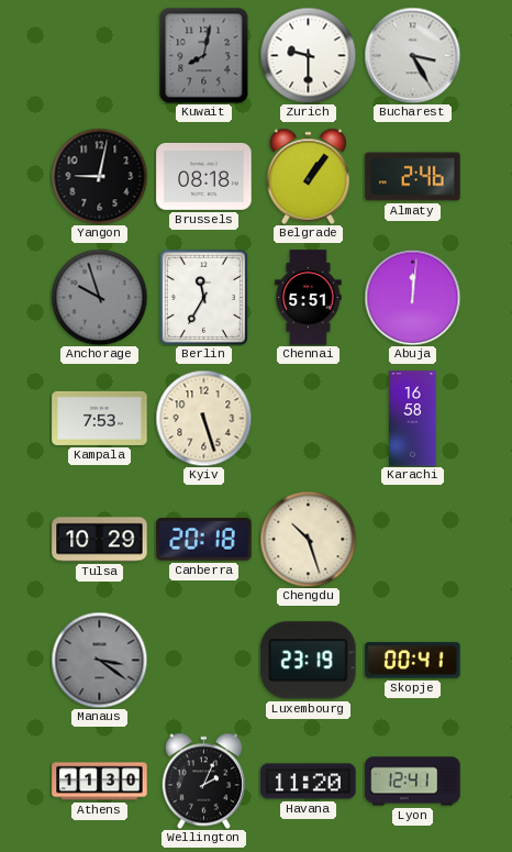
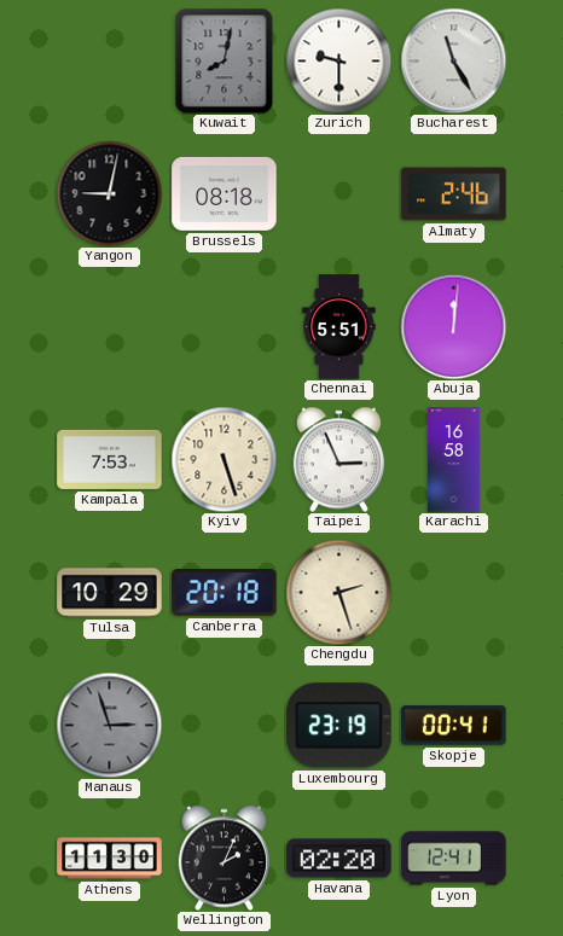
Bucharest: 3:25 -> 11:25 (453, 60)
Belgrade: 1:06 -> none (308, 176)
Anchorage: 9:57 -> none (99, 297)
Berlin: 11:35 -> none (203, 297)
Taipei: none -> 2:56 (338, 459)
Chengdu: 10:27 -> 2:27 (338, 592)
Manaus: 3:21 -> 2:57 (109, 725)
Havana: 11:20 -> 02:20 (339, 859)
